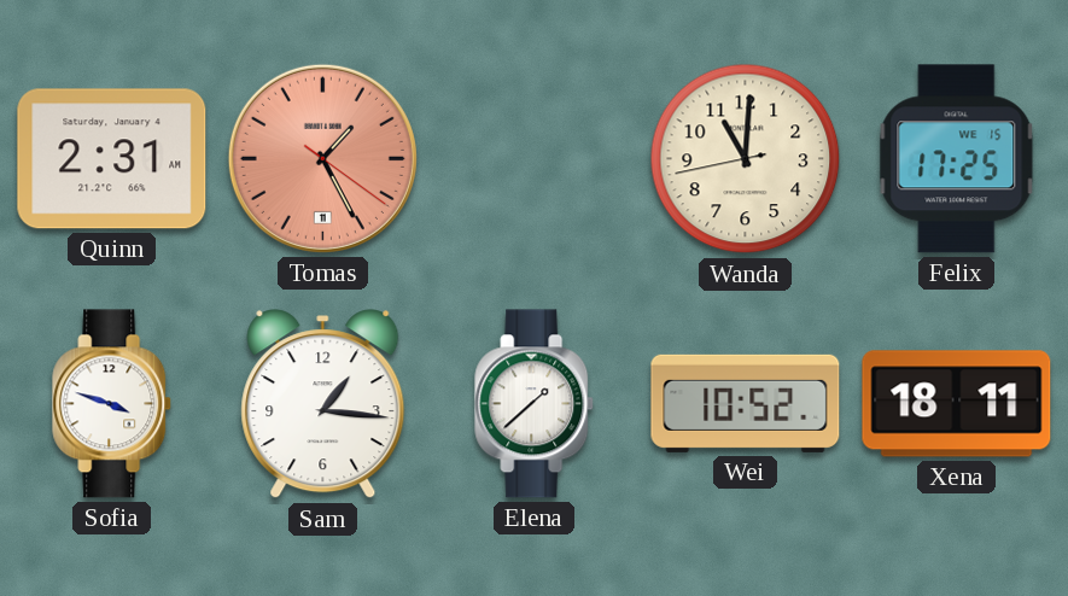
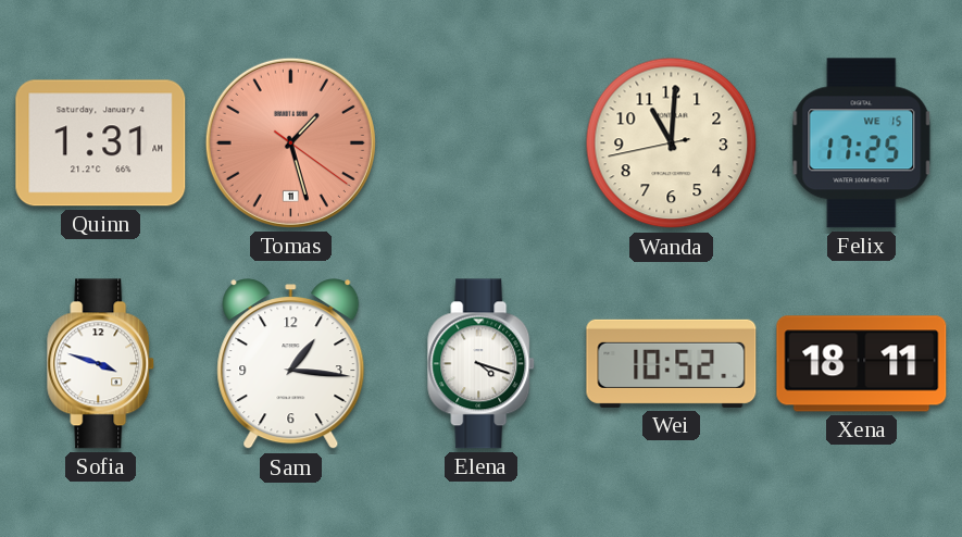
Quinn: 2:31 -> 1:31 (101, 143)
Tomas: 1:25 -> 1:27 (290, 142)
Elena: 1:38 -> 4:18 (482, 364)
